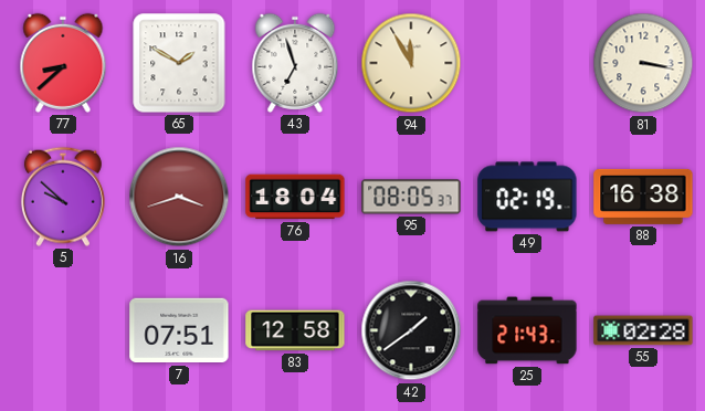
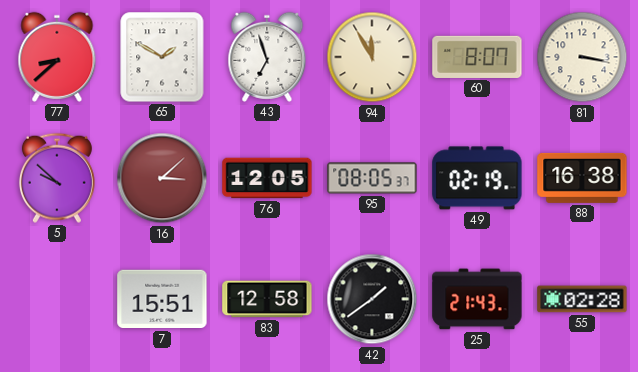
60: none -> 8:07 (477, 57)
16: 3:42 -> 3:08 (162, 178)
76: 18:04 -> 12:05 (267, 178)
7: 07:51 -> 15:51 (162, 299)
